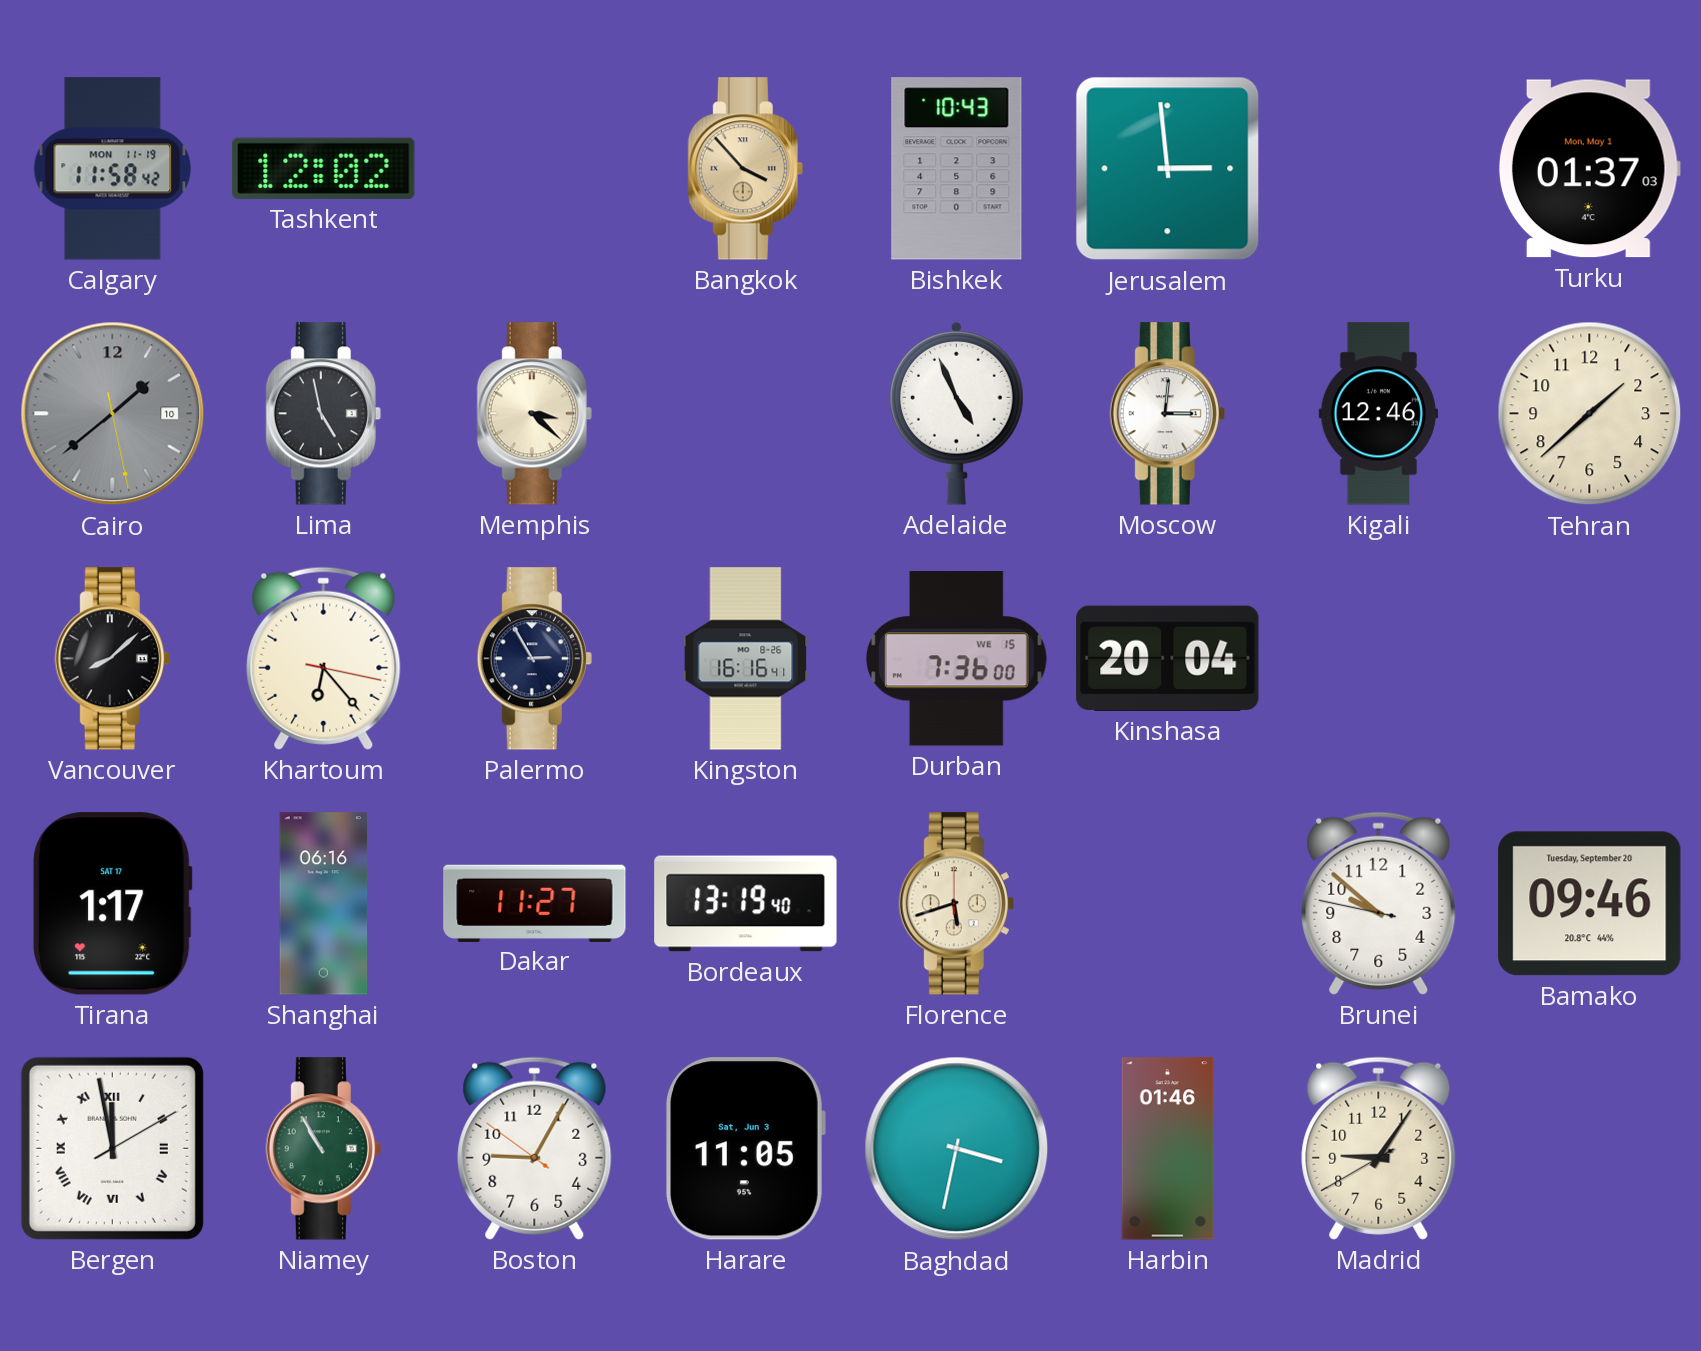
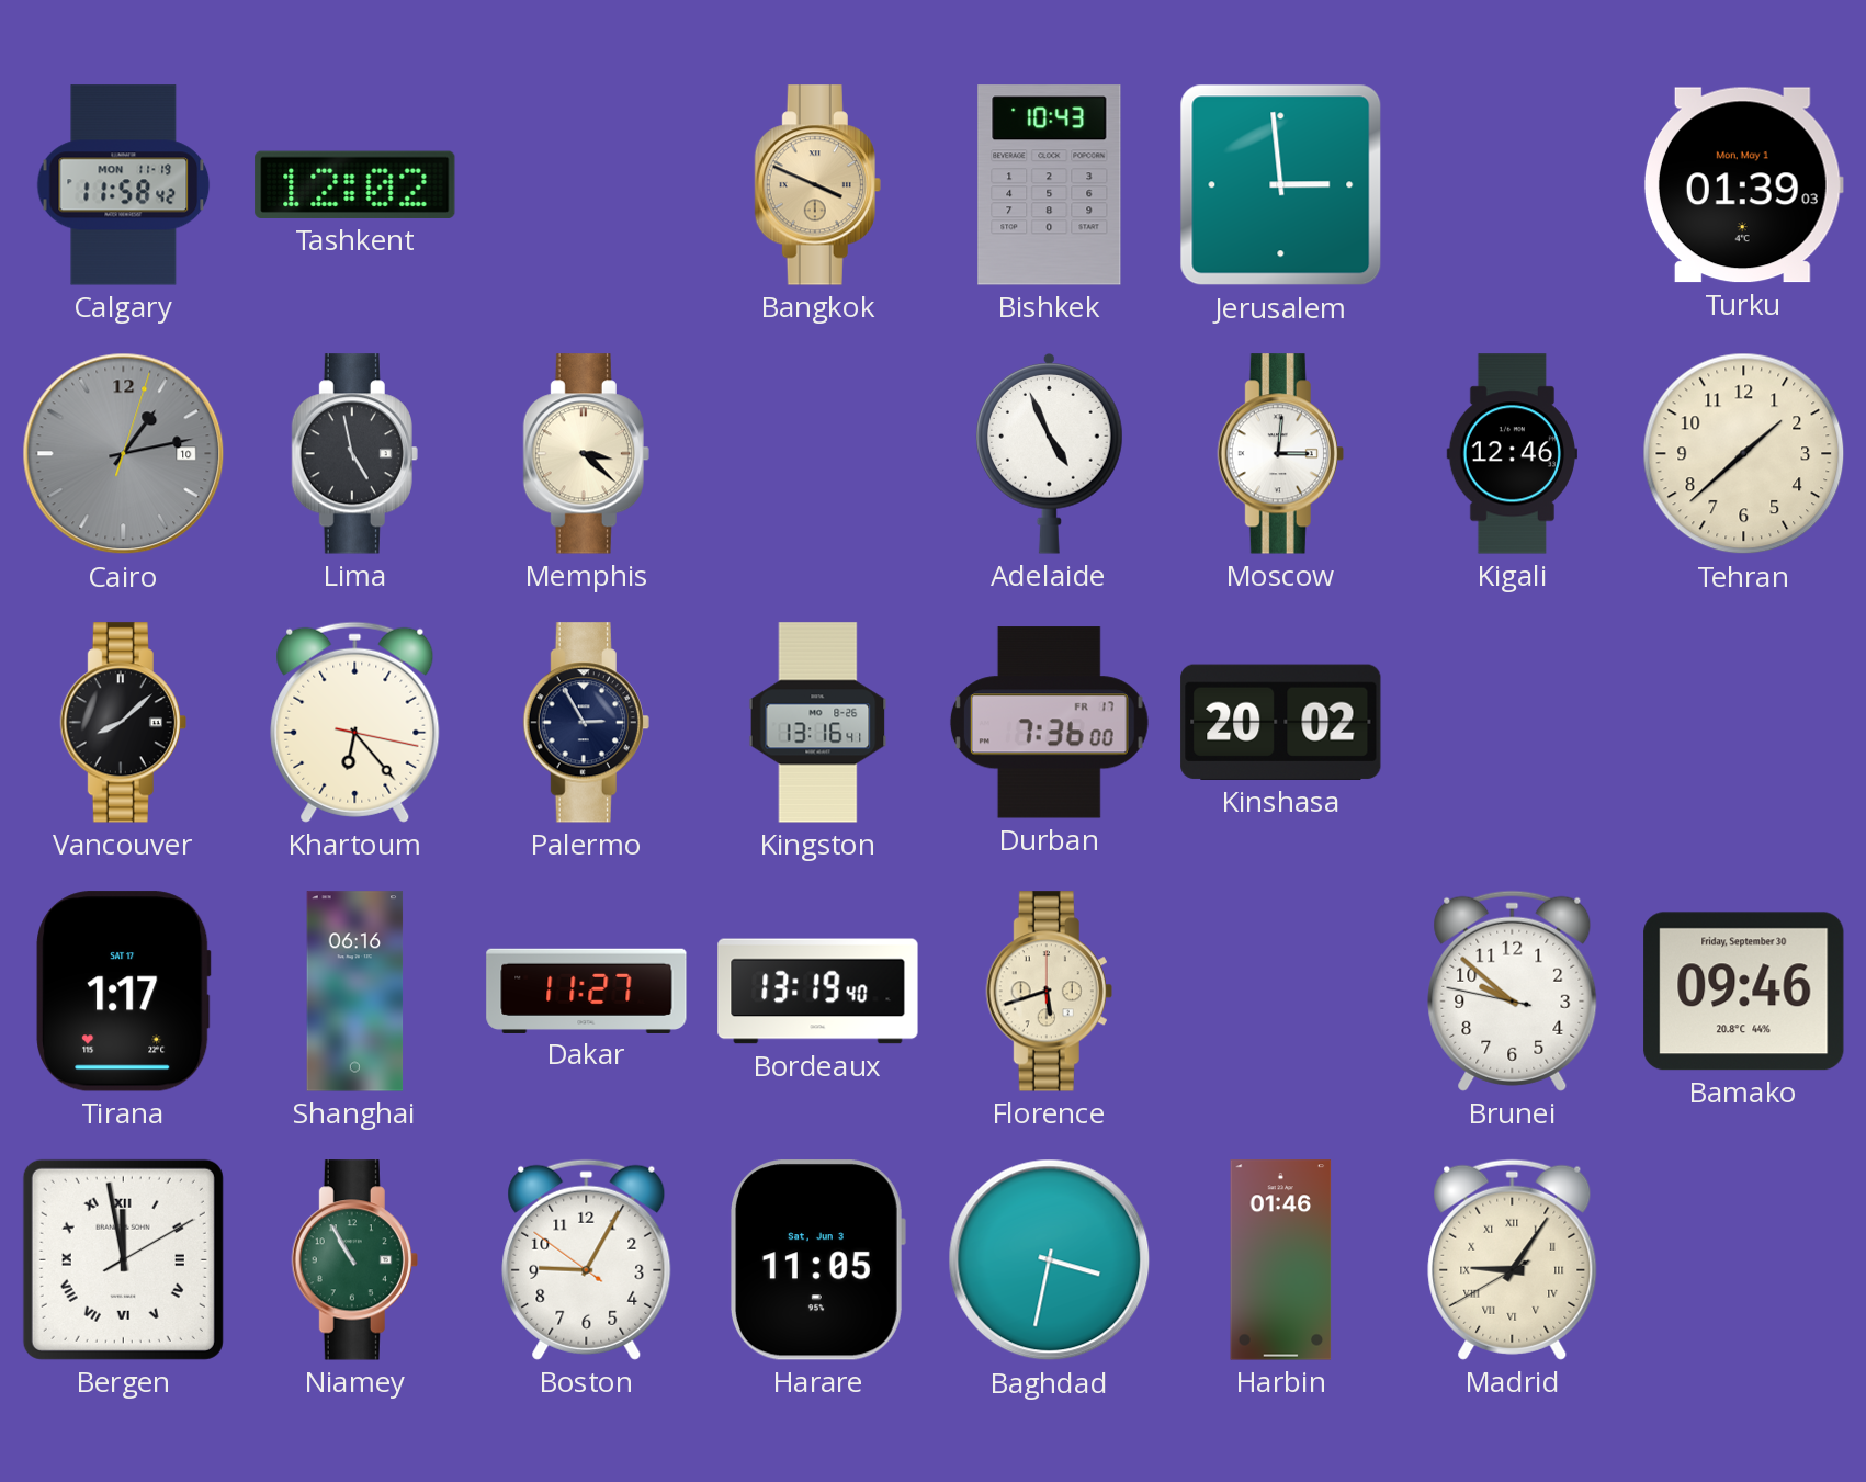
Bangkok: 3:53 -> 3:49 (817, 185)
Turku: 01:37 -> 01:39 (1743, 185)
Cairo: 1:38 -> 1:13 (124, 454)
Kingston: 16:16 -> 13:16 (818, 723)
Durban date: WE 15 -> FR 17 (1049, 723)
Kinshasa: 20:04 -> 20:02 (1281, 722)
Bamako date: Tuesday, September 20 -> Friday, September 30 (1744, 992)
Madrid numerals: Arabic -> Roman (1513, 1259)
